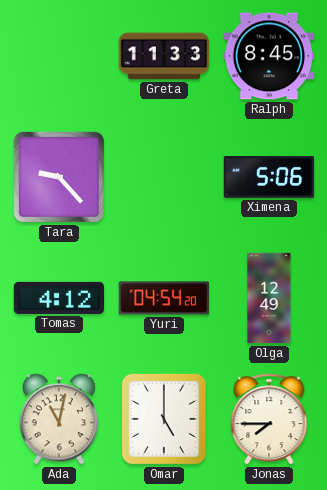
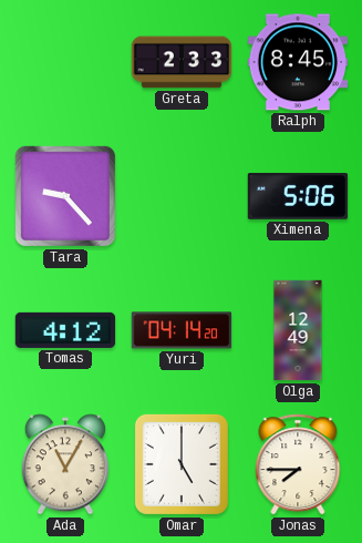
Greta: 11:33 -> 2:33 (182, 62)
Yuri: 04:54 -> 04:14 (182, 330)
Ada: 11:02 -> 11:05 (65, 464)
